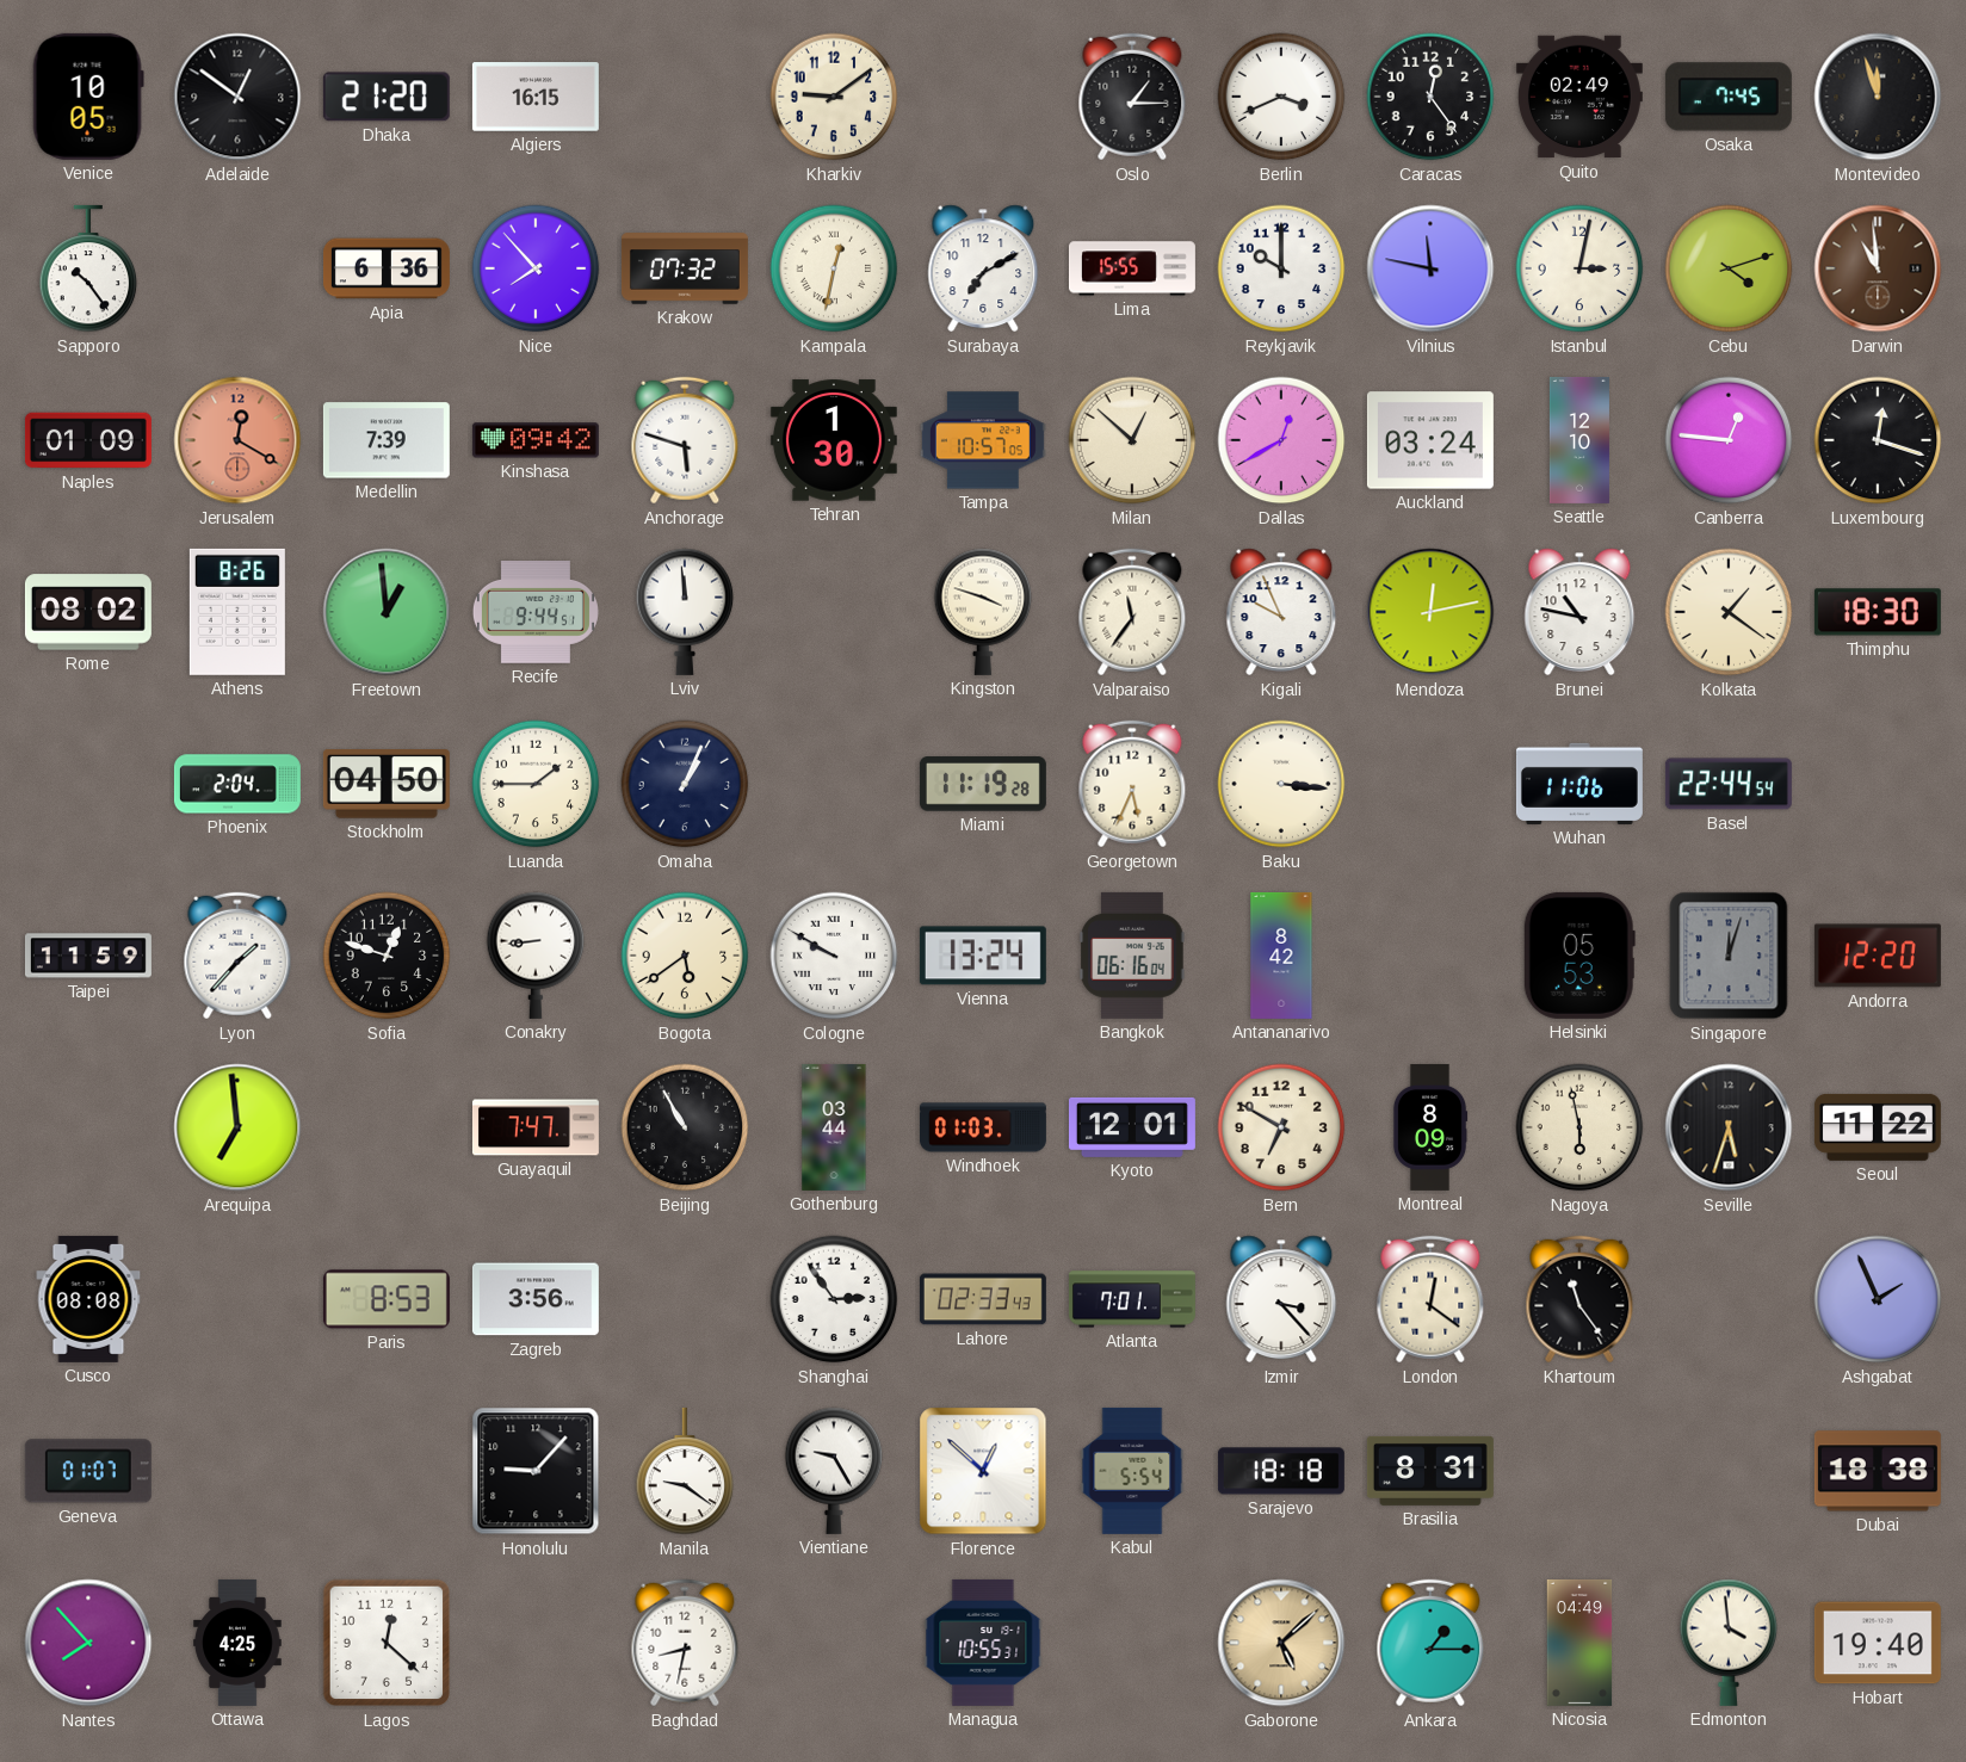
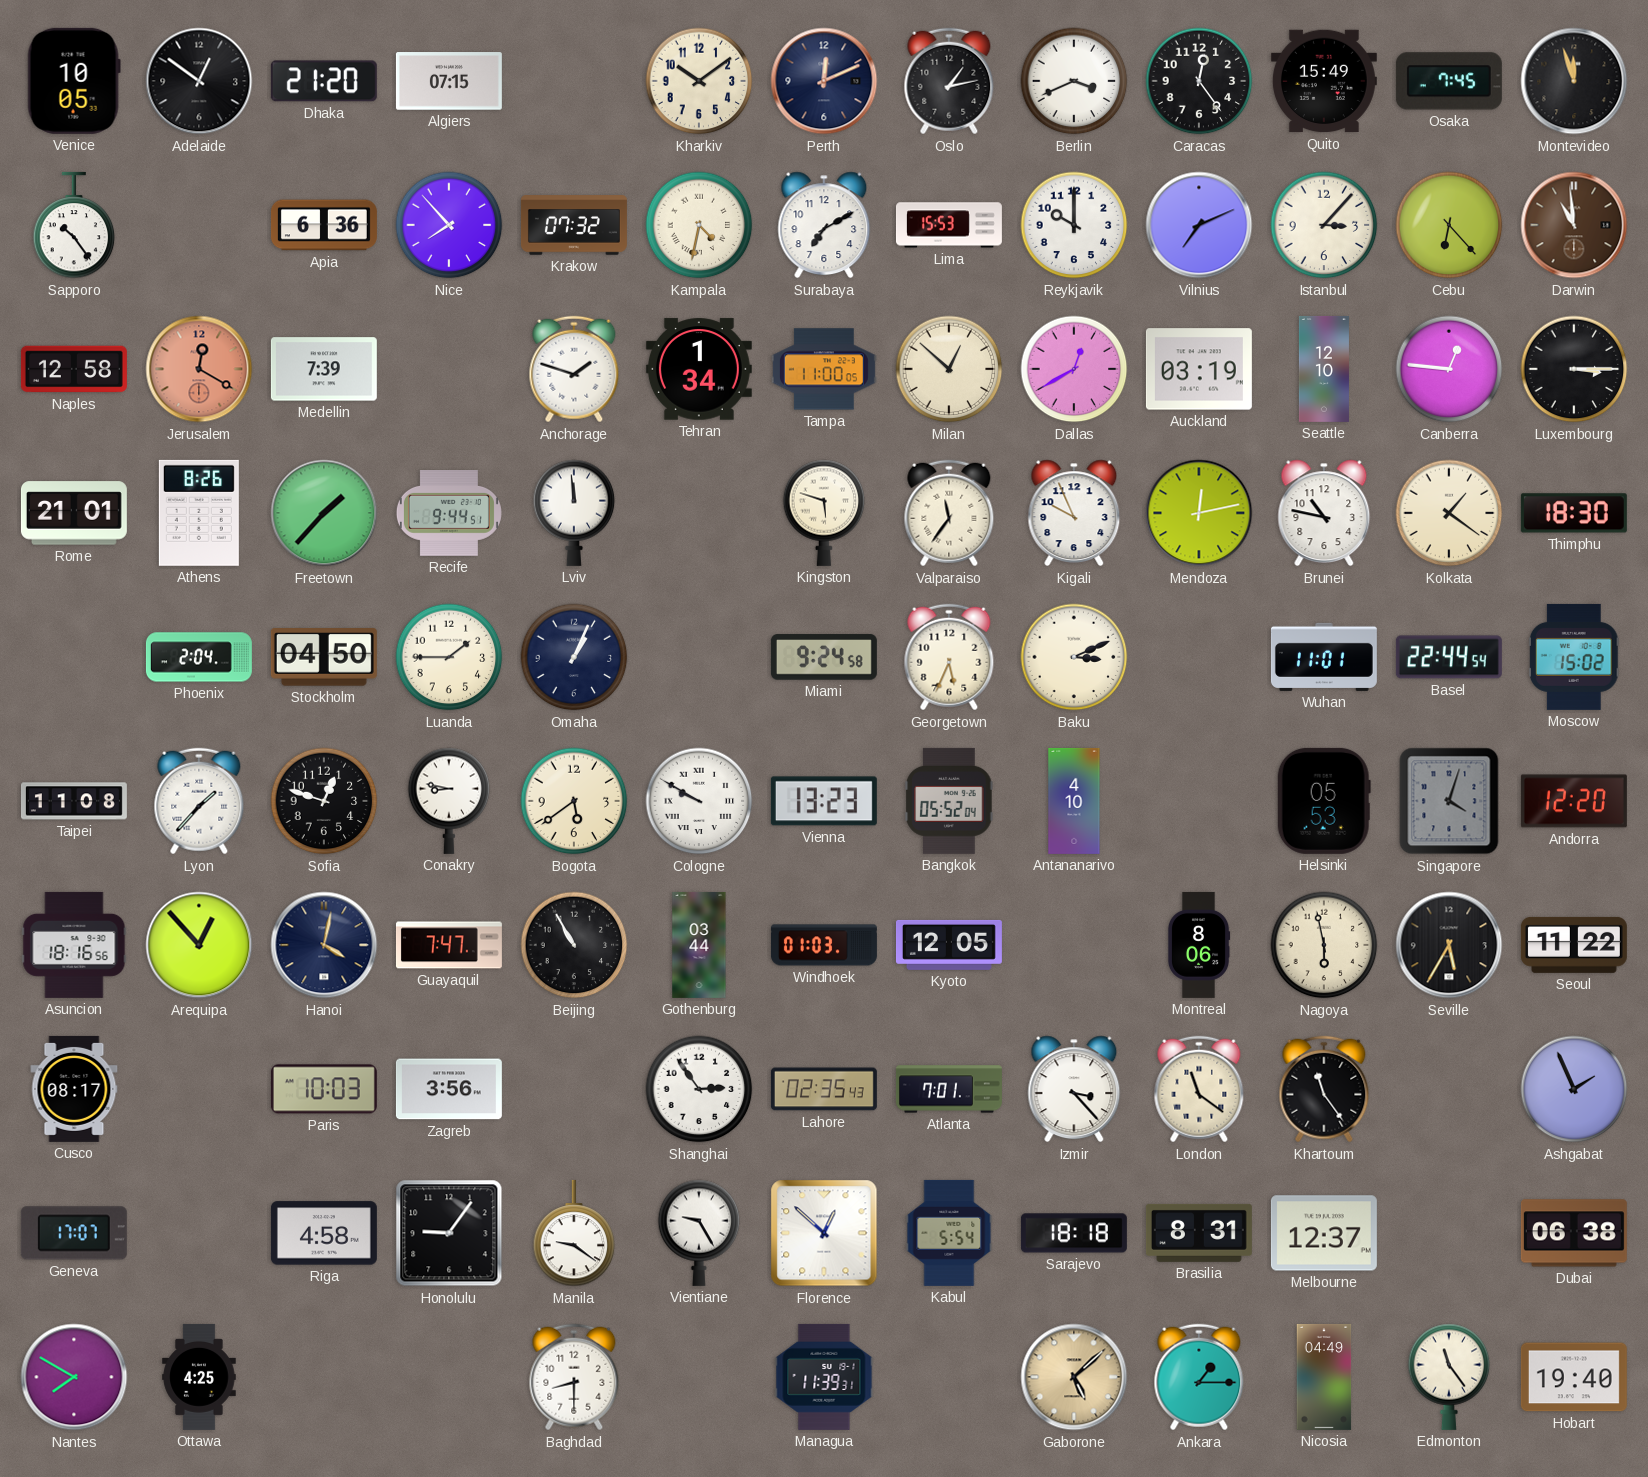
Algiers: 16:15 -> 07:15 (449, 81)
Kharkiv: 9:09 -> 10:09 (699, 81)
Perth: none -> 12:11 (824, 81)
Oslo: 1:15 -> 1:13 (949, 81)
Quito: 02:49 -> 15:49 (1324, 81)
Kampala: 12:32 -> 4:32 (699, 225)
Lima: 15:55 -> 15:53 (949, 225)
Vilnius: 11:47 -> 7:11 (1199, 225)
Istanbul: 3:02 -> 3:07 (1324, 225)
Cebu: 4:12 -> 6:23 (1449, 225)
Naples: 01:09 -> 12:58 (74, 369)
Kinshasa: 09:42 -> none (536, 440)
Anchorage: 5:48 -> 1:48 (574, 369)
Tehran: 1:30 -> 1:34 (699, 369)
Tampa: 10:57 -> 11:00 (824, 369)
Auckland: 03:24 -> 03:19 (1199, 369)
Luxembourg: 12:18 -> 3:15 (1574, 369)
Rome: 08:02 -> 21:01 (74, 513)
Freetown: 12:59 -> 1:37 (324, 513)
Kingston: 3:48 -> 5:48 (824, 513)
Miami: 11:19 -> 9:24 (824, 657)
Baku: 3:16 -> 3:11 (1074, 657)
Wuhan: 11:06 -> 11:01 (1324, 657)
Moscow: none -> 15:02 (1574, 657)
Taipei: 11:59 -> 11:08 (74, 801)
Conakry: 8:44 -> 8:47 (449, 801)
Vienna: 13:24 -> 13:23 (824, 801)
Bangkok: 06:16 -> 05:52 (949, 801)
Antananarivo: 8:42 -> 4:10 (1074, 801)
Singapore: 12:03 -> 4:03 (1449, 801)
Asuncion: none -> 18:16 (74, 945)
Arequipa: 6:59 -> 12:53 (199, 945)
Hanoi: none -> 4:02 (324, 945)
Kyoto: 12:01 -> 12:05 (949, 945)
Bern: 6:50 -> none (1281, 1127)
Montreal: 8:09 -> 8:06 (1199, 945)
Seville: 5:33 -> 5:35 (1449, 945)
Cusco: 08:08 -> 08:17 (74, 1089)
Paris: 8:53 -> 10:03 (324, 1089)
Lahore: 02:33 -> 02:35 (824, 1089)
London: 12:21 -> 11:21 (1199, 1089)
Geneva: 01:07 -> 17:07 (74, 1233)
Riga: none -> 4:58 (324, 1233)
Honolulu: 9:07 -> 9:06 (449, 1233)
Melbourne: none -> 12:37 (1324, 1233)
Dubai: 18:38 -> 06:38 (1574, 1233)
Nantes: 7:53 -> 7:50 (74, 1377)
Lagos: 12:22 -> none (387, 1643)
Baghdad: 8:32 -> 8:30 (574, 1377)
Managua: 10:55 -> 11:39 (824, 1377)
Edmonton: 3:59 -> 11:24 (1449, 1377)
